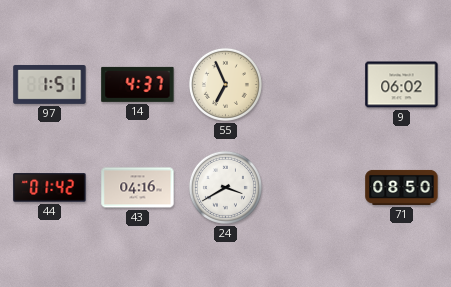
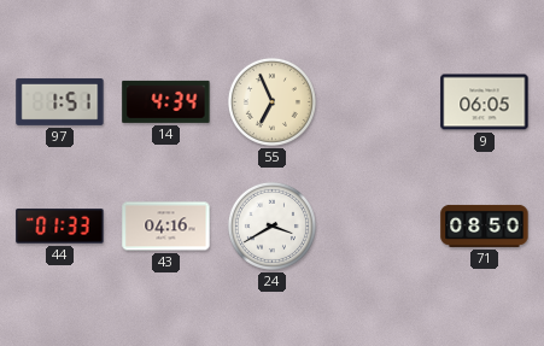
14: 4:37 -> 4:34 (166, 101)
9: 06:02 -> 06:05 (485, 102)
44: 01:42 -> 01:33 (60, 227)
